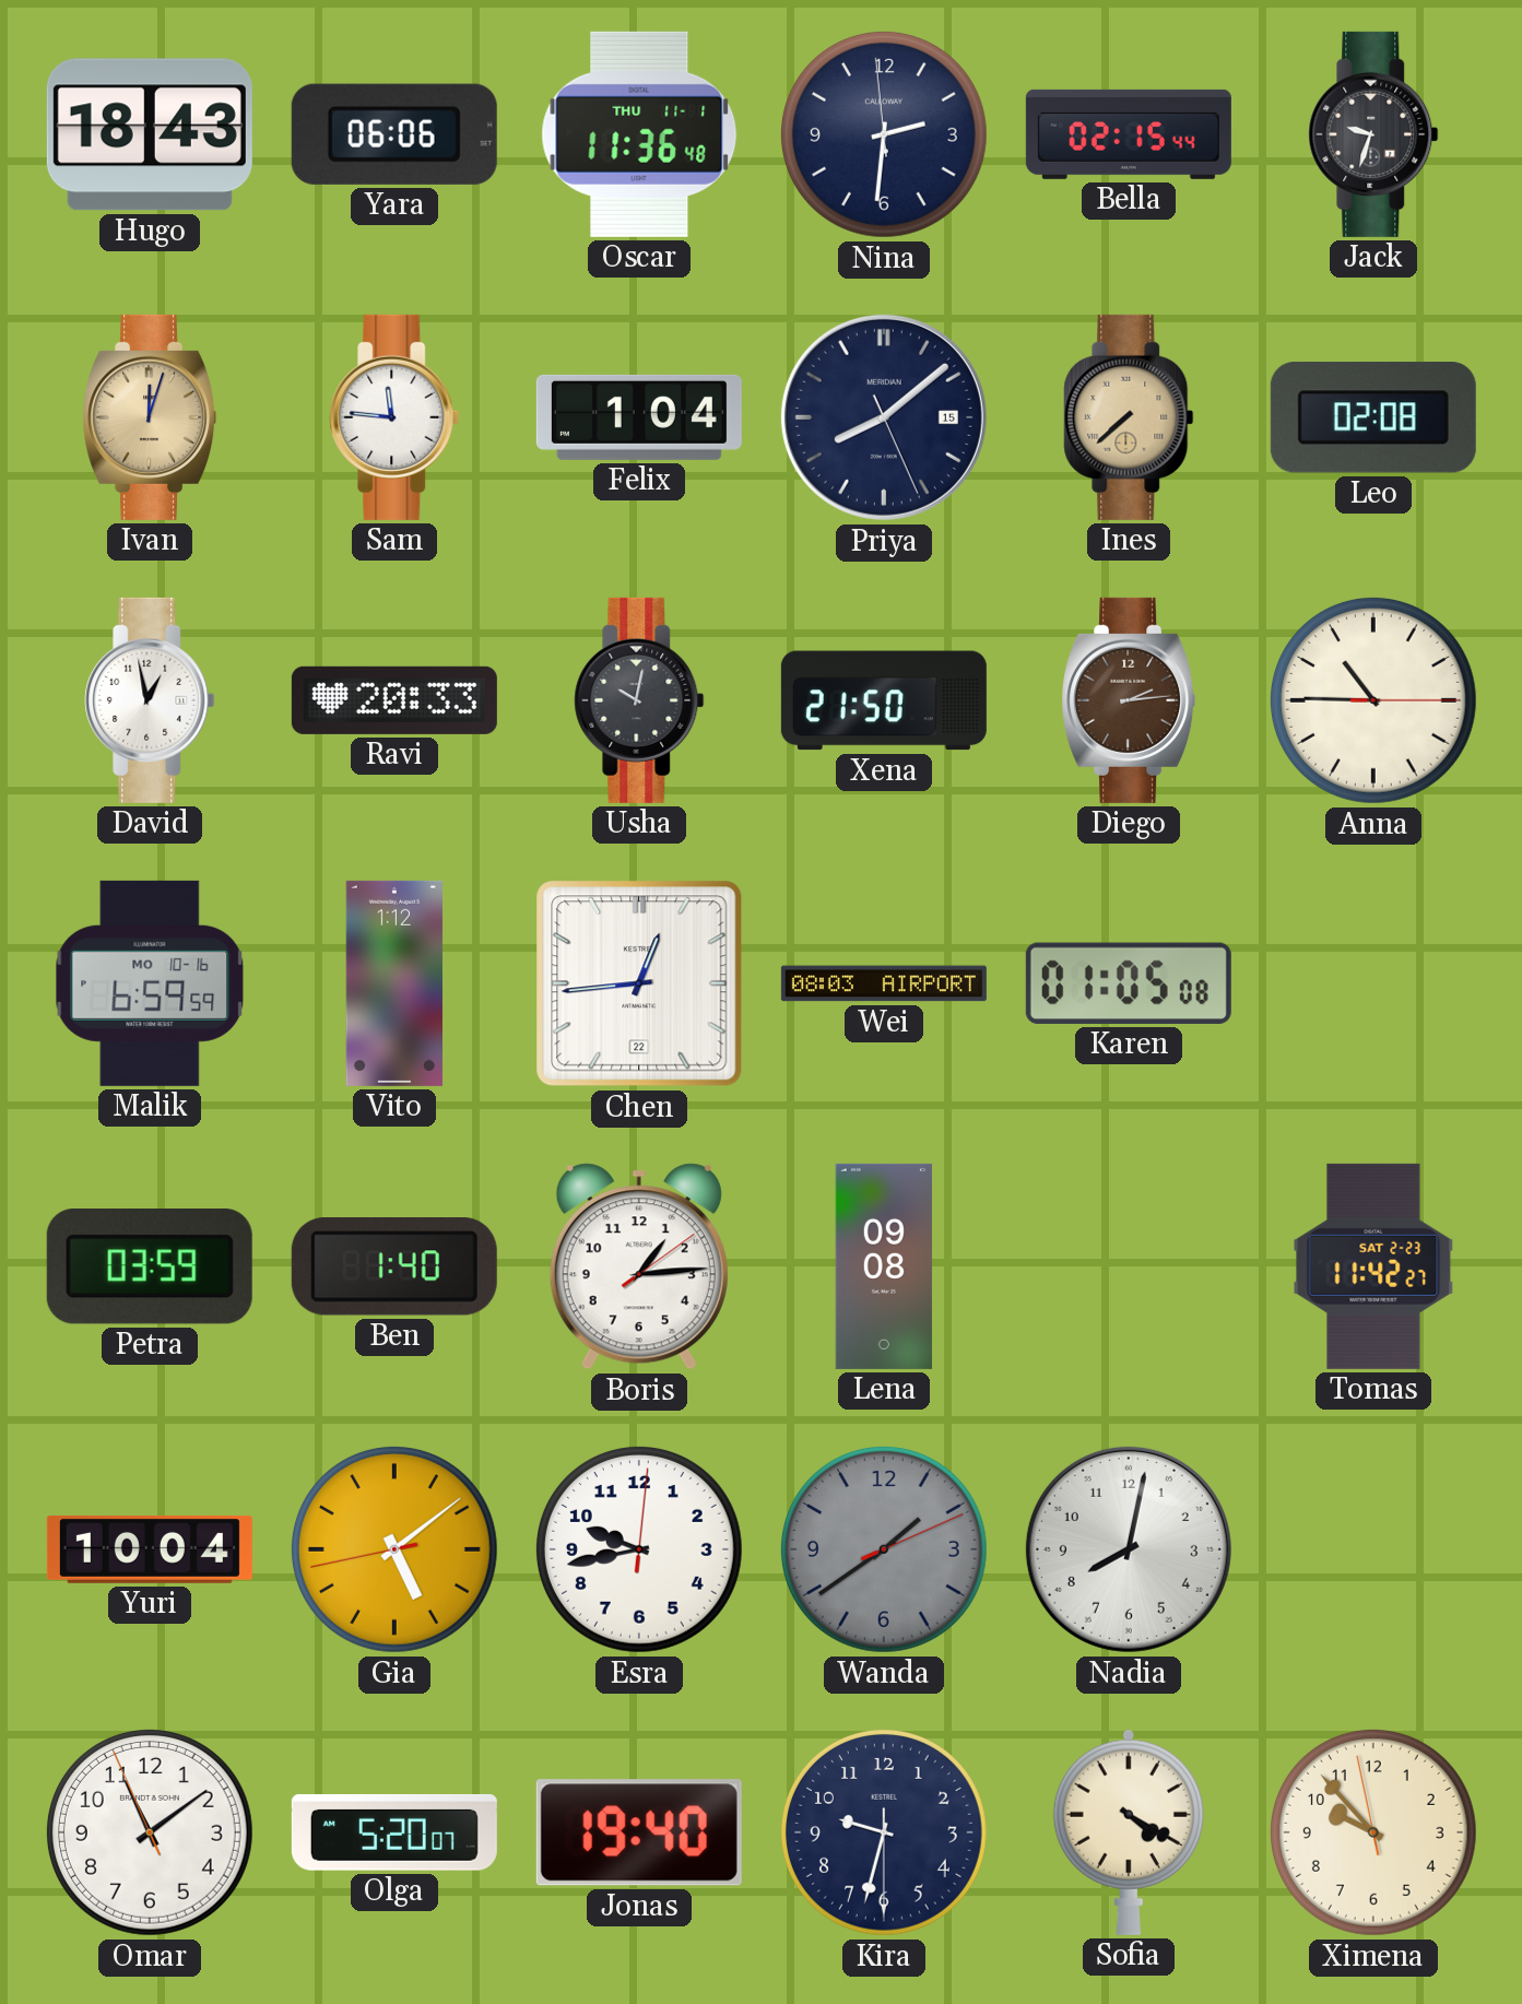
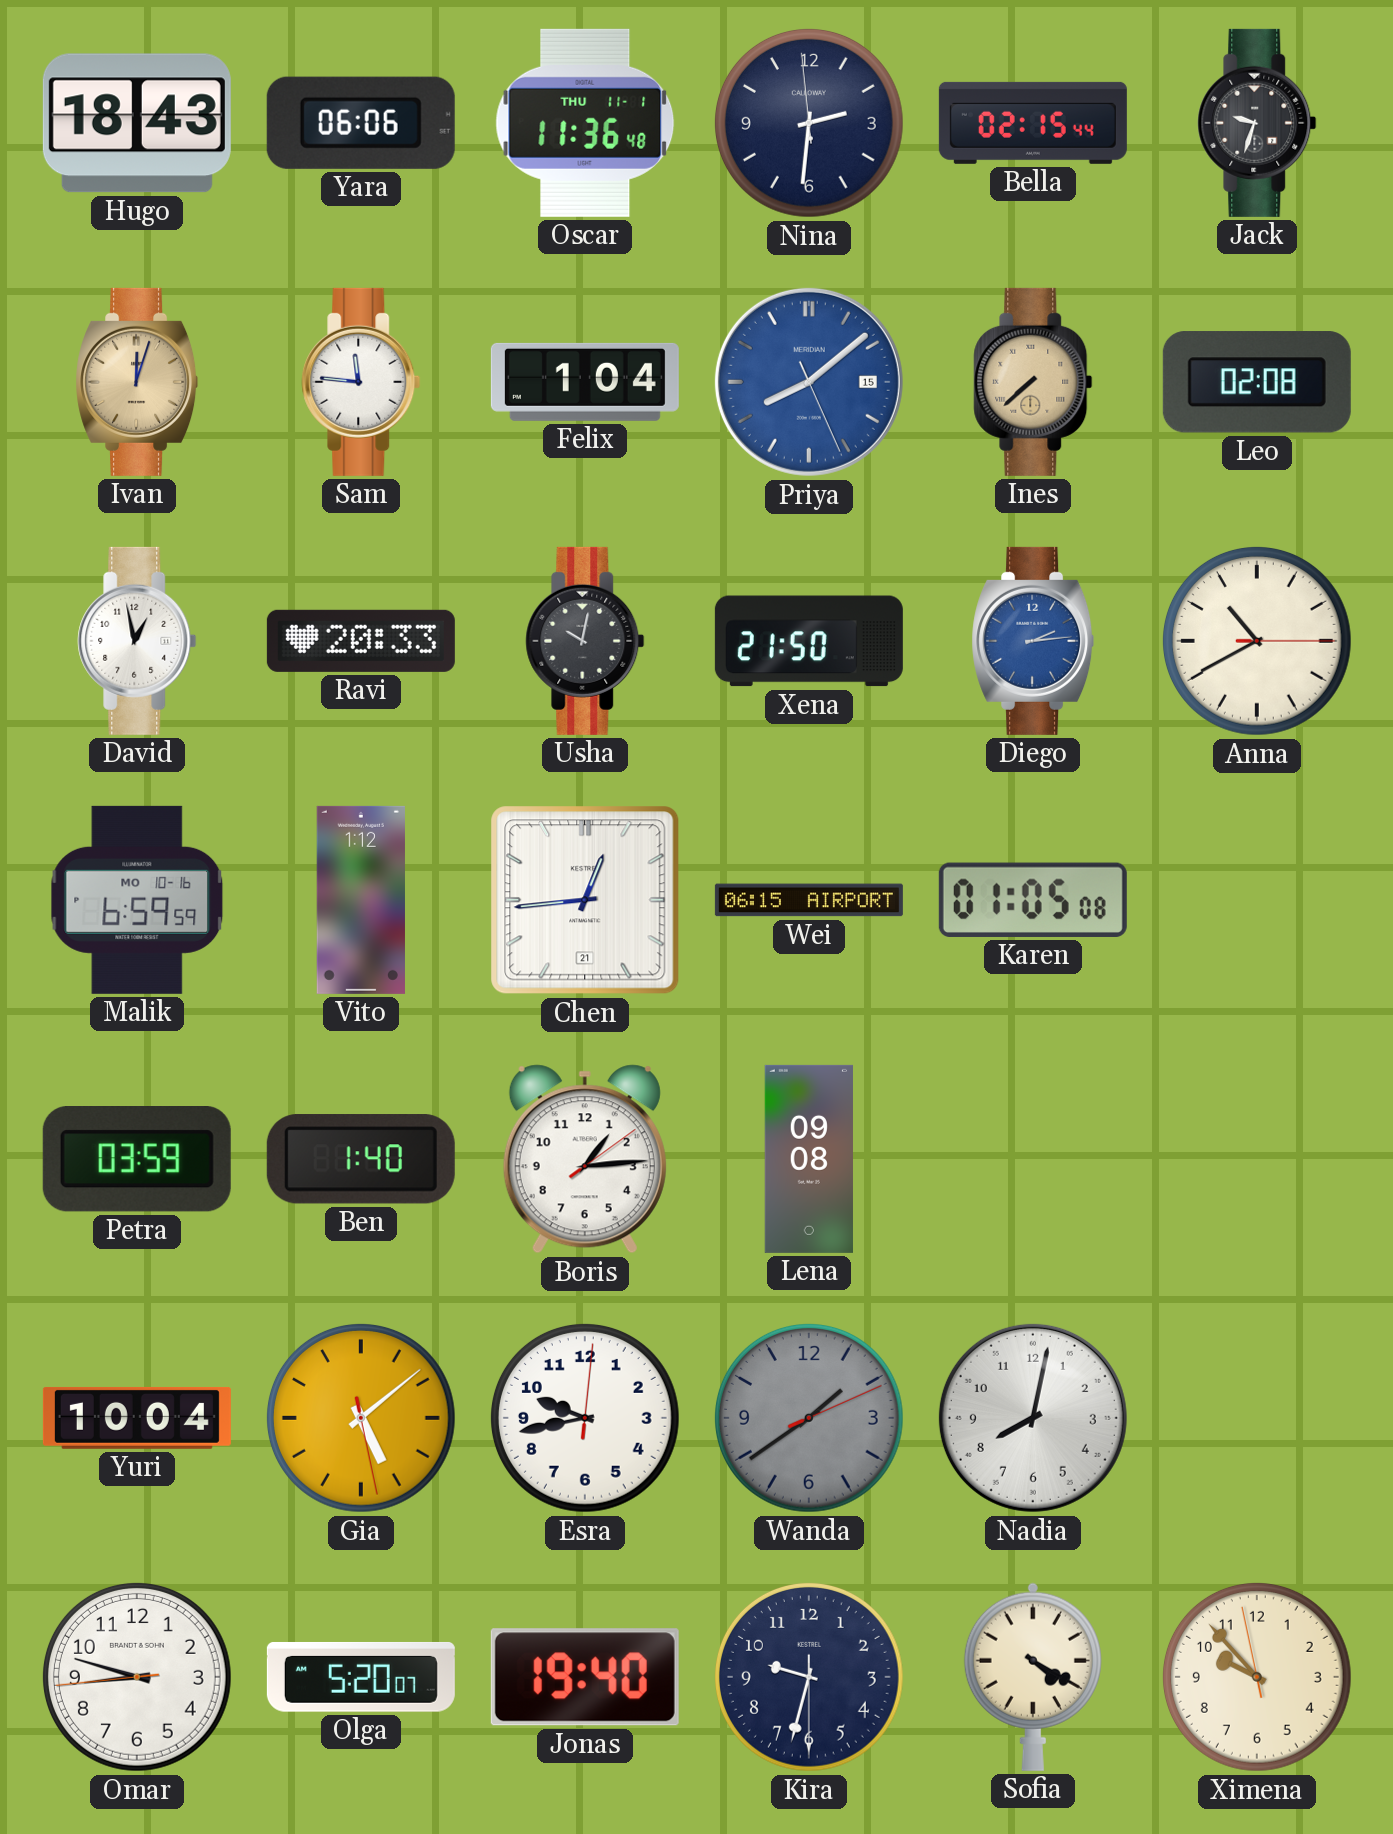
Priya dial: navy -> blue (809, 382)
Diego dial: brown -> blue (1033, 641)
Anna: 10:45 -> 10:40 (1257, 641)
Chen date: 22 -> 21 (585, 900)
Wei: 08:03 -> 06:15 (809, 900)
Tomas: 11:42 -> none (1373, 1266)
Gia: 5:08:43 -> 5:08:28 (361, 1418)
Omar: 11:08 -> 8:47 (137, 1677)
